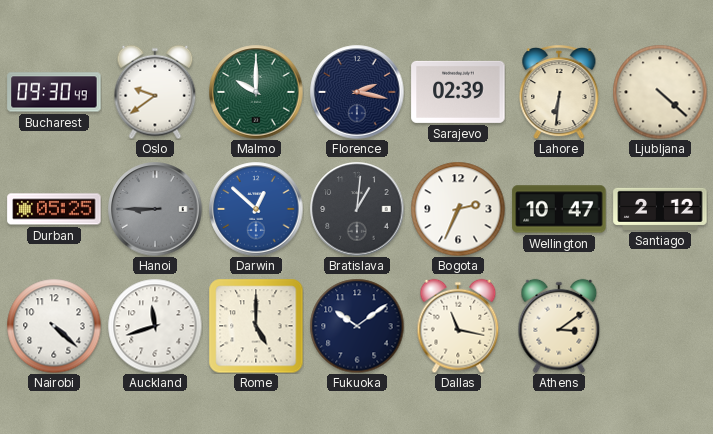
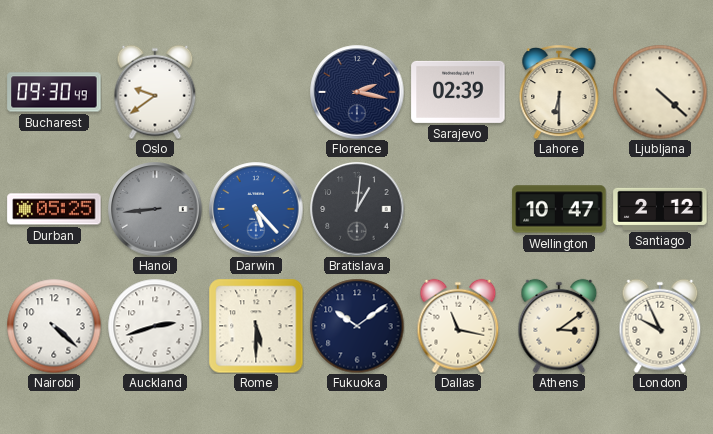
Malmo: 10:00 -> none (256, 92)
Lahore: 6:31 -> 6:30 (559, 93)
Hanoi: 8:45 -> 8:44 (155, 209)
Darwin: 12:52 -> 5:23 (256, 209)
Bogota: 2:34 -> none (458, 209)
Auckland: 11:42 -> 2:42 (155, 326)
Rome: 5:00 -> 5:30 (256, 326)
London: none -> 9:56 (660, 326)
